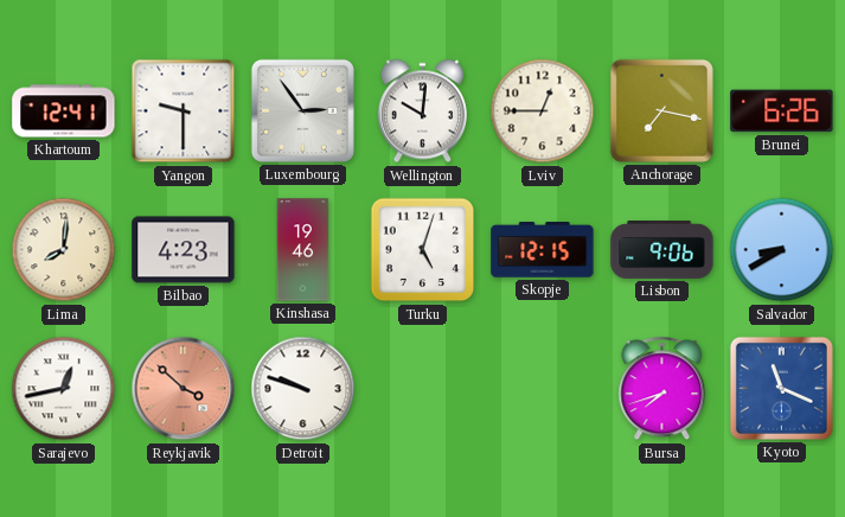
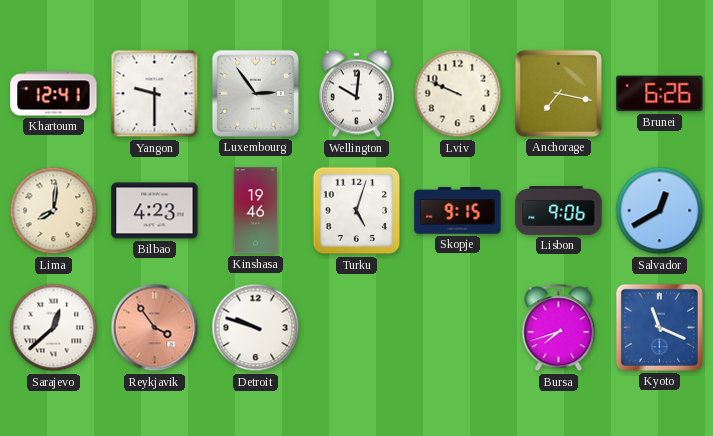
Lviv: 12:45 -> 9:49 (458, 94)
Skopje: 12:15 -> 9:15 (458, 211)
Salvador: 8:40 -> 12:40 (660, 211)
Sarajevo: 12:43 -> 12:38 (54, 328)
Reykjavik: 3:52 -> 3:54 (155, 328)
